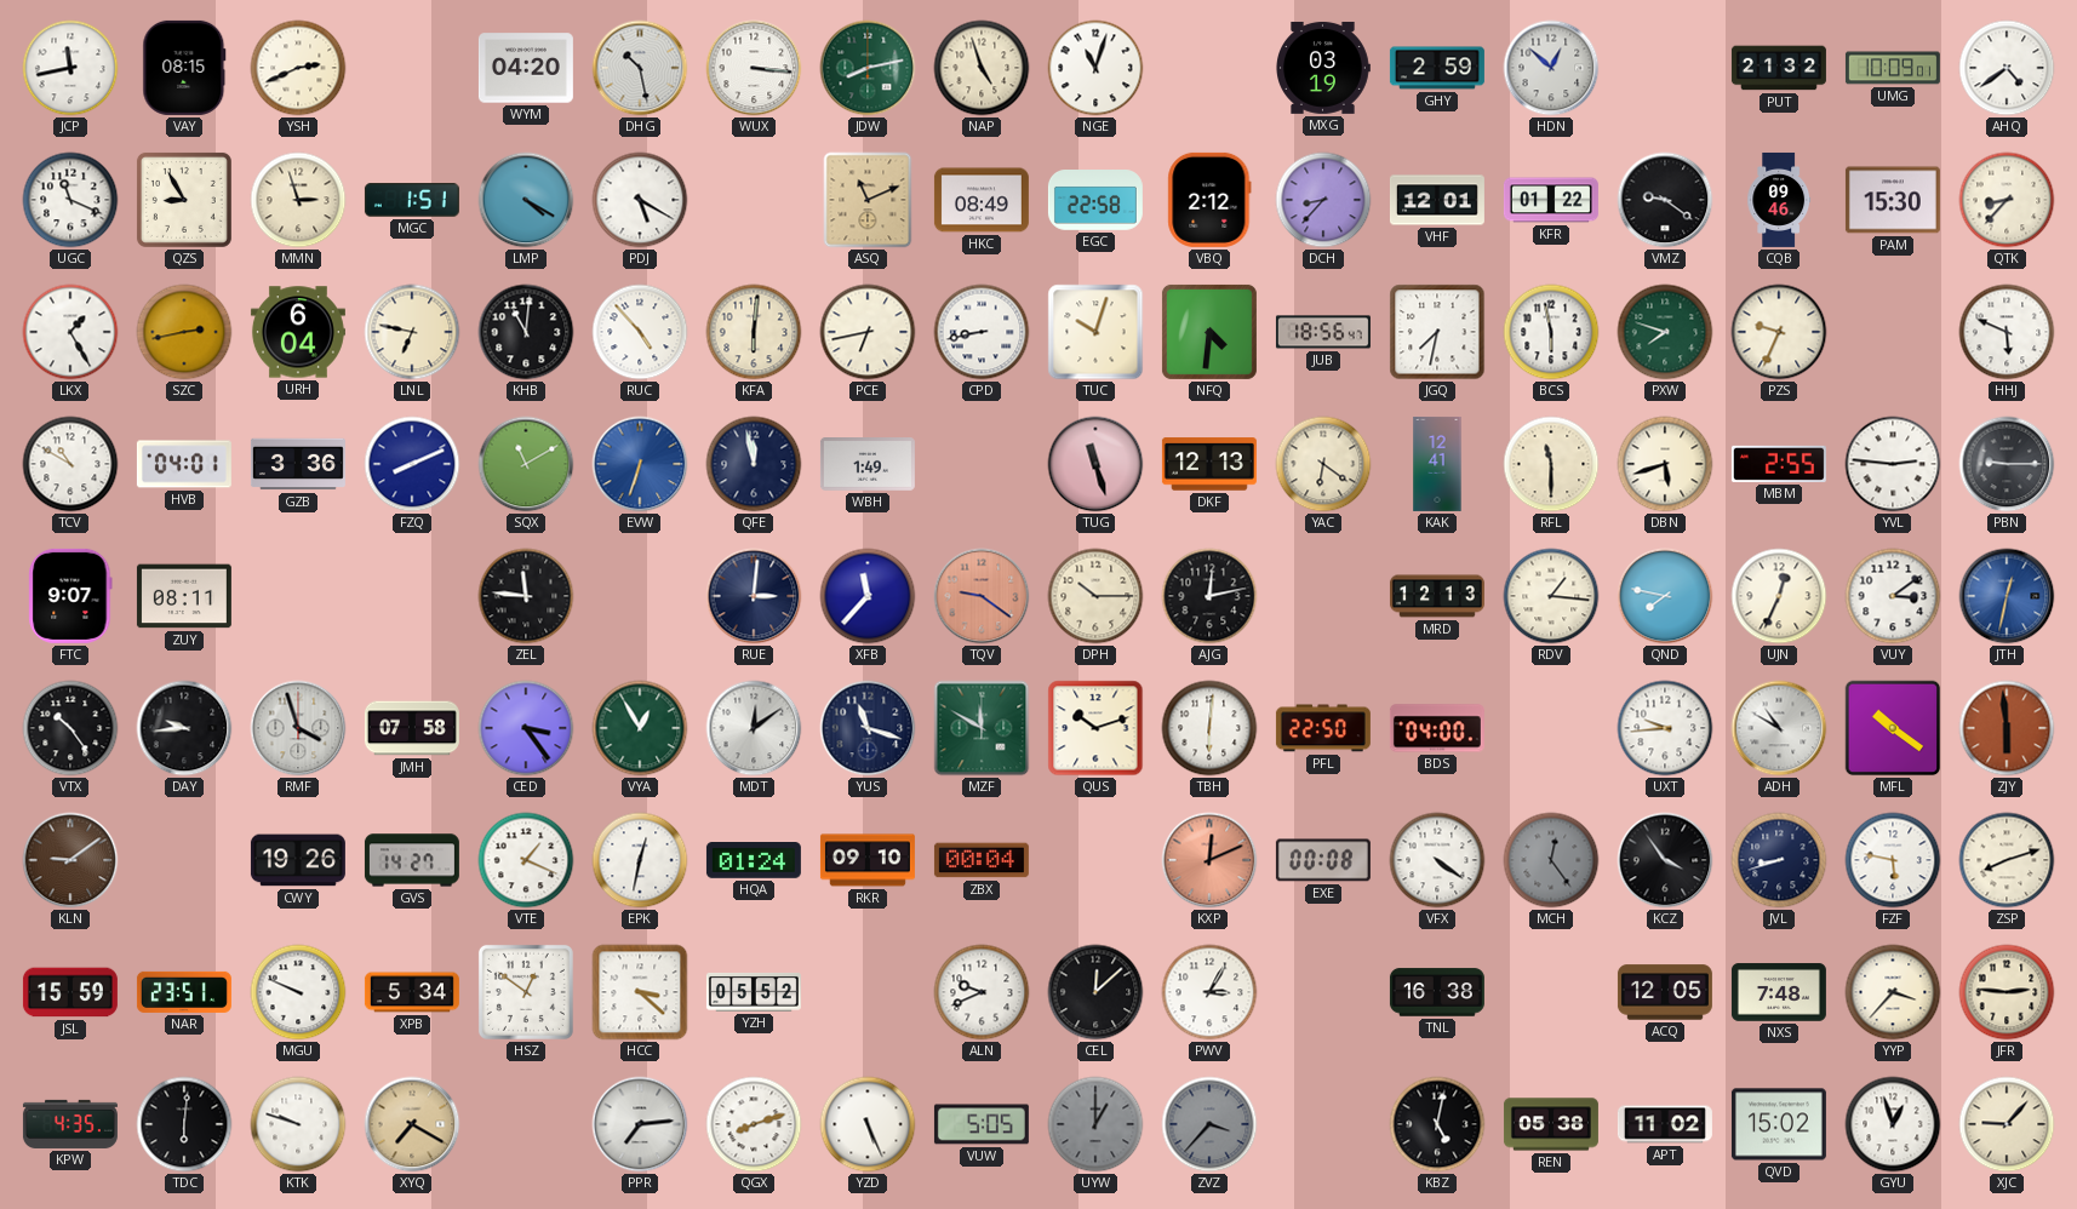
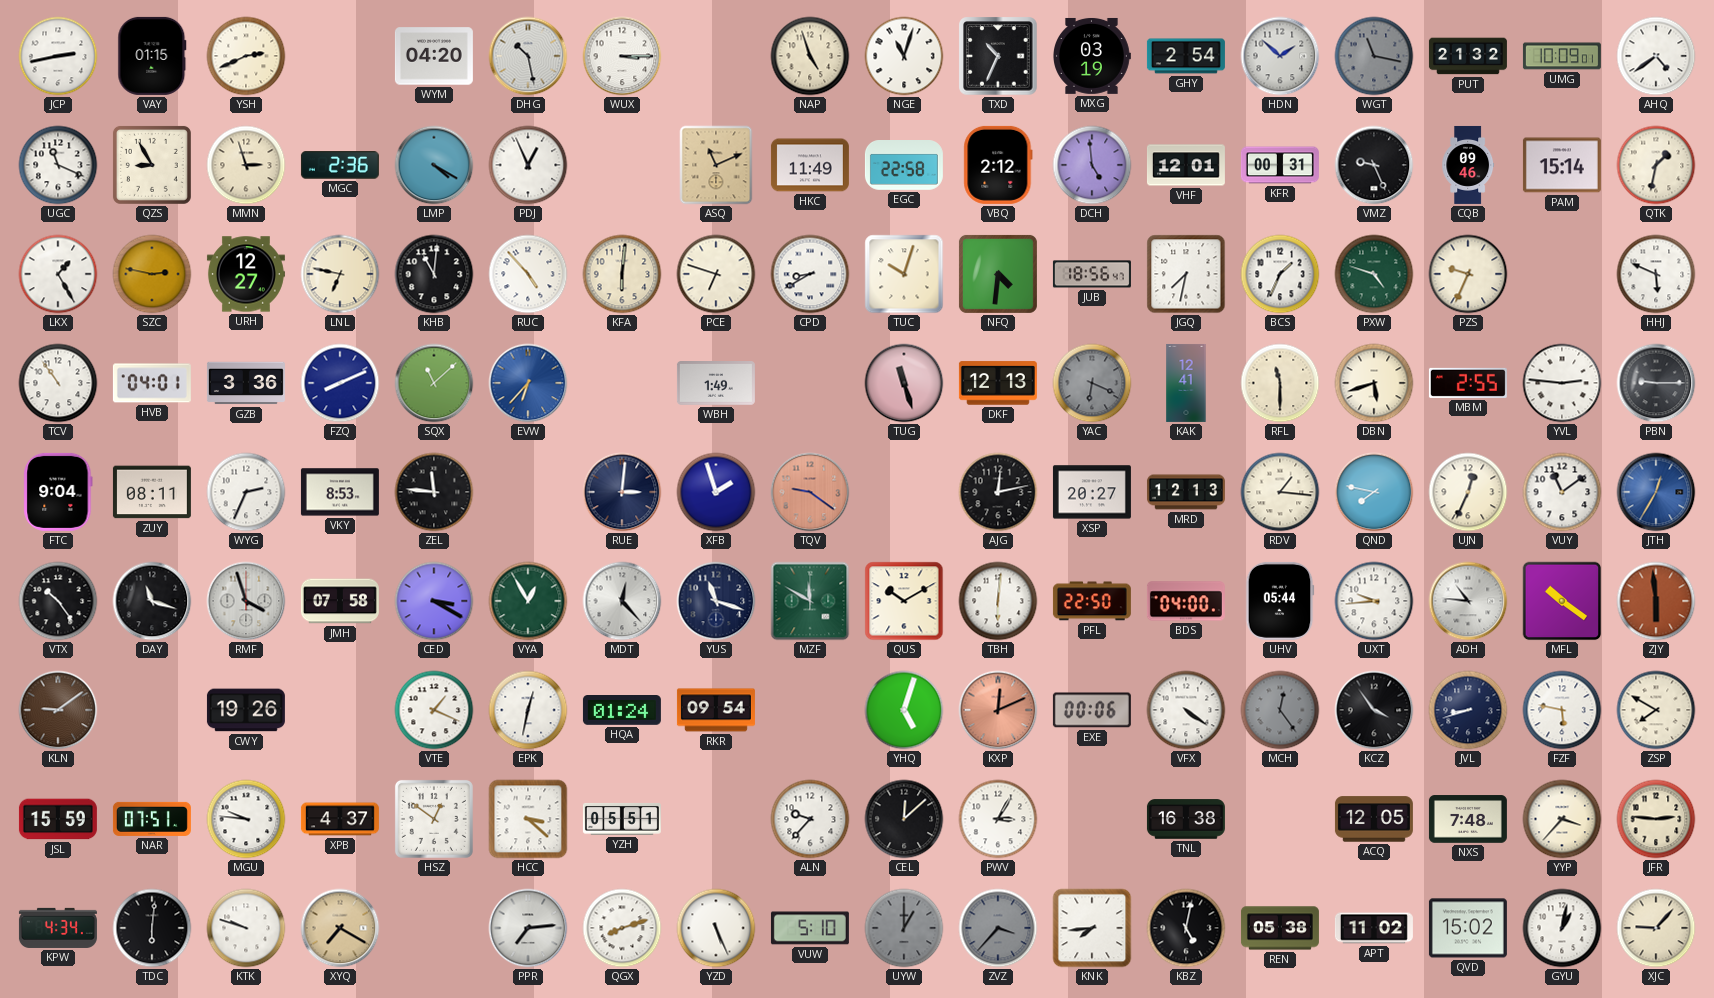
JCP: 11:43 -> 2:43 (58, 56)
VAY: 08:15 -> 01:15 (152, 56)
WUX: 3:16 -> 3:15 (622, 56)
JDW: 8:13 -> none (868, 68)
TXD: none -> 10:34 (998, 56)
GHY: 2:59 -> 2:54 (1186, 56)
HDN: 12:52 -> 1:52 (1280, 56)
WGT: none -> 11:17 (1374, 56)
MGC: 1:51 -> 2:36 (340, 165)
PDJ: 5:20 -> 12:56 (528, 165)
HKC: 08:49 -> 11:49 (810, 165)
DCH: 8:37 -> 4:59 (1092, 165)
KFR: 01:22 -> 00:31 (1280, 165)
VMZ: 9:21 -> 9:26 (1374, 165)
PAM: 15:30 -> 15:14 (1562, 165)
QTK: 8:37 -> 1:32 (1656, 165)
SZC: 2:43 -> 2:47 (152, 274)
URH: 6:04 -> 12:27 (246, 274)
PCE: 6:43 -> 6:48 (716, 274)
CPD: 8:43 -> 8:40 (810, 274)
BCS: 5:58 -> 1:34 (1280, 274)
PXW: 7:48 -> 4:48 (1374, 274)
TCV: 10:50 -> 10:54 (58, 383)
SQX: 11:10 -> 11:08 (434, 383)
EVW: 6:33 -> 6:37 (528, 383)
QFE: 11:58 -> none (754, 464)
YAC: 6:21 -> 6:19 (1092, 383)
YAC dial: cream -> grey (1092, 383)
FTC: 9:07 -> 9:04 (58, 492)
WYG: none -> 2:34 (246, 492)
VKY: none -> 8:53 (340, 492)
XFB: 11:37 -> 1:57 (716, 492)
DPH: 10:15 -> none (1095, 596)
XSP: none -> 20:27 (1092, 492)
VUY: 3:09 -> 11:09 (1562, 492)
JTH: 12:32 -> 12:35 (1656, 492)
DAY: 9:44 -> 11:18 (152, 601)
CED: 3:24 -> 3:20 (434, 601)
MDT: 12:09 -> 12:23 (622, 601)
QUS: 10:12 -> 10:10 (904, 601)
UHV: none -> 05:44 (1280, 601)
ADH: 10:50 -> 10:46 (1468, 601)
GVS: 14:27 -> none (412, 860)
RKR: 09:10 -> 09:54 (716, 710)
ZBX: 00:04 -> none (982, 860)
YHQ: none -> 5:03 (904, 710)
EXE: 00:08 -> 00:06 (1092, 710)
ZSP: 8:12 -> 7:50 (1656, 710)
NAR: 23:51 -> 07:51 (152, 819)
MGU: 9:49 -> 9:46 (246, 819)
XPB: 5:34 -> 4:37 (340, 819)
YZH: 05:52 -> 05:51 (622, 819)
ALN: 9:41 -> 9:37 (810, 819)
KPW: 4:35 -> 4:34 (58, 928)
VUW: 5:05 -> 5:10 (810, 928)
KNK: none -> 7:44 (1092, 928)
GYU: 12:57 -> 1:02 (1562, 928)
